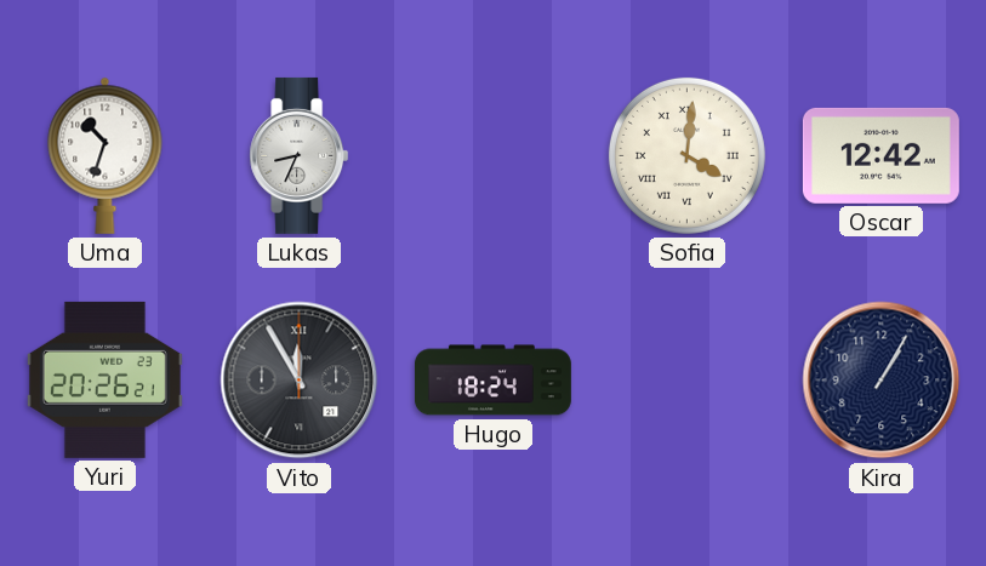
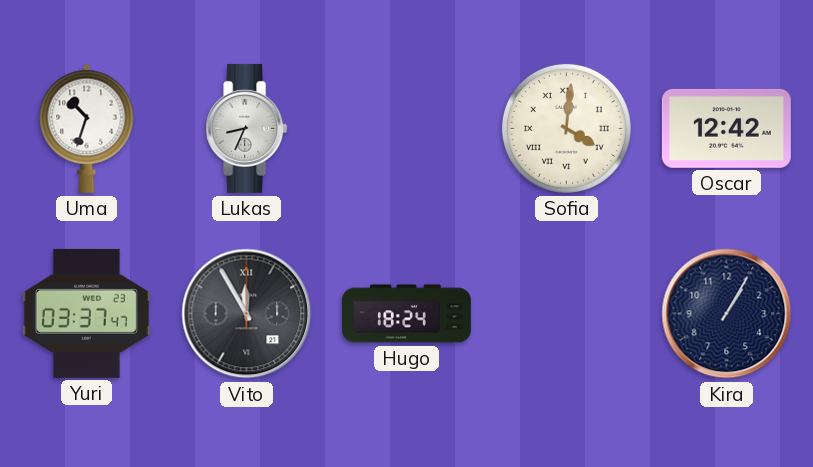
Yuri: 20:26 -> 03:37 (86, 313)
